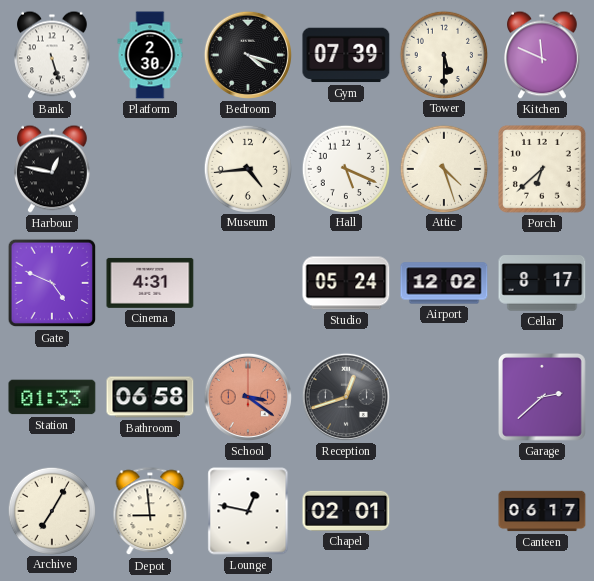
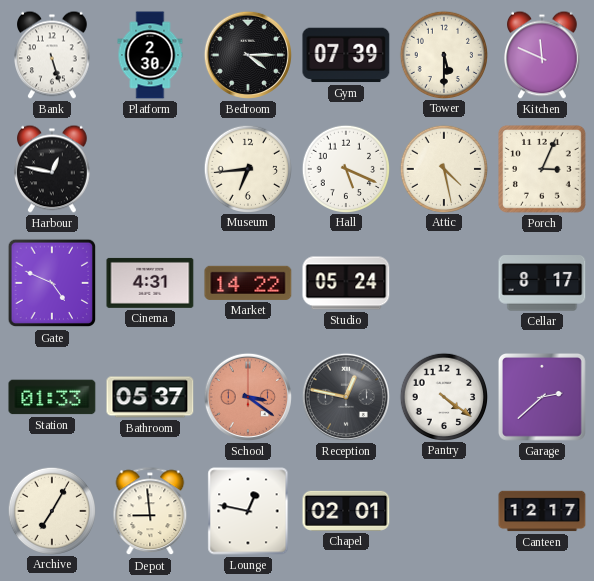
Bedroom: 4:18 -> 4:15 (248, 55)
Museum: 4:44 -> 6:44 (247, 168)
Attic: 4:27 -> 4:28 (443, 168)
Porch: 6:38 -> 3:04 (543, 170)
Market: none -> 14:22 (248, 283)
Airport: 12:02 -> none (444, 283)
Bathroom: 06:58 -> 05:37 (150, 397)
Reception: 12:42 -> 12:47 (346, 397)
Pantry: none -> 4:21 (443, 396)
Canteen: 06:17 -> 12:17 (542, 511)
